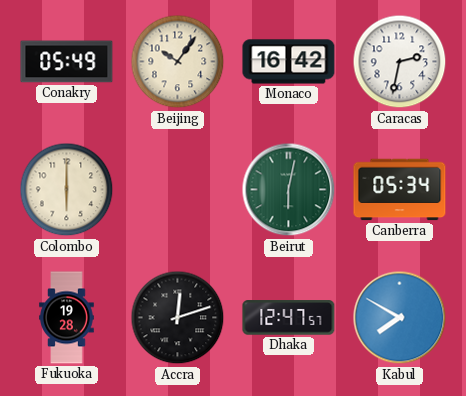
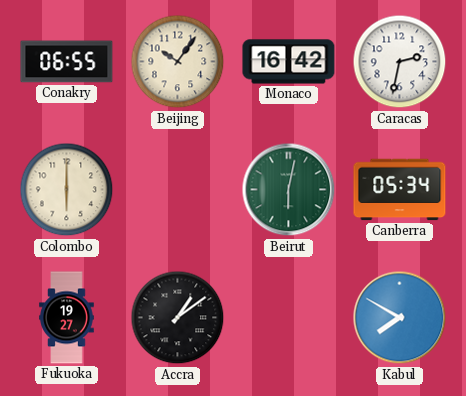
Conakry: 05:49 -> 06:55 (67, 62)
Fukuoka: 19:28 -> 19:27 (67, 318)
Accra: 12:12 -> 1:09 (178, 318)
Dhaka: 12:47 -> none (289, 318)
